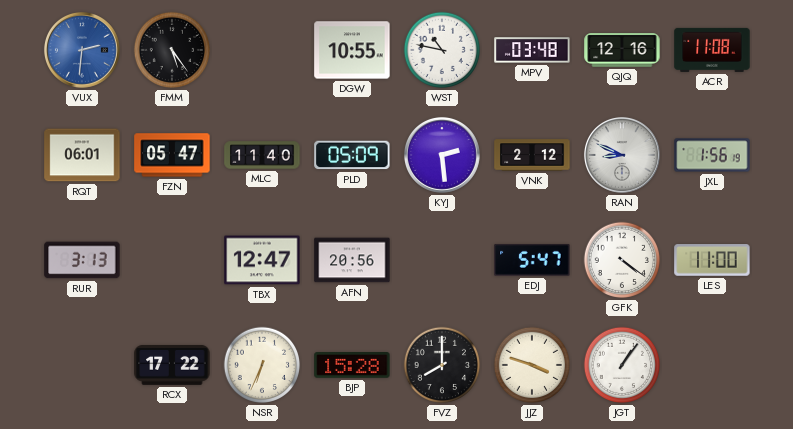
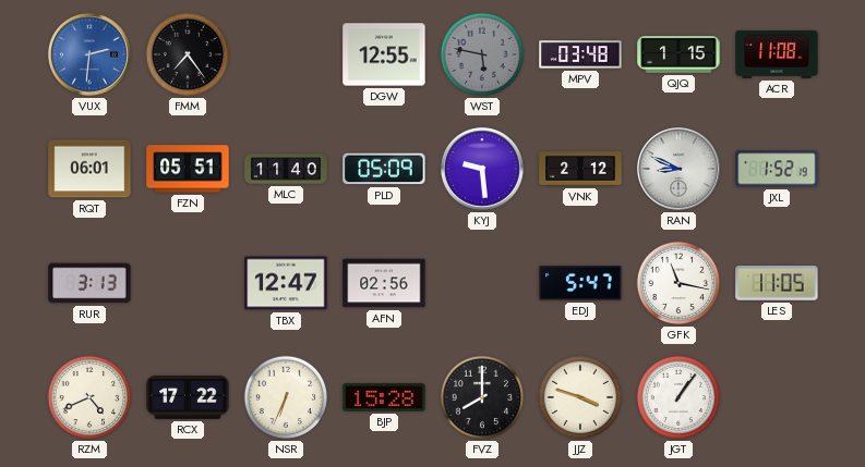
FMM: 5:24 -> 7:24 (188, 54)
DGW: 10:55 -> 12:55 (384, 54)
WST: 10:47 -> 5:47 (482, 54)
WST dial: white -> grey (482, 54)
QJQ: 12:16 -> 1:15 (678, 54)
FZN: 05:47 -> 05:51 (188, 169)
KYJ: 2:29 -> 9:29 (482, 169)
JXL: 1:56 -> 1:52 (777, 169)
AFN: 20:56 -> 02:56 (384, 283)
GFK: 4:21 -> 11:17 (678, 283)
LES: 11:00 -> 11:05 (777, 283)
RZM: none -> 4:41 (89, 397)
